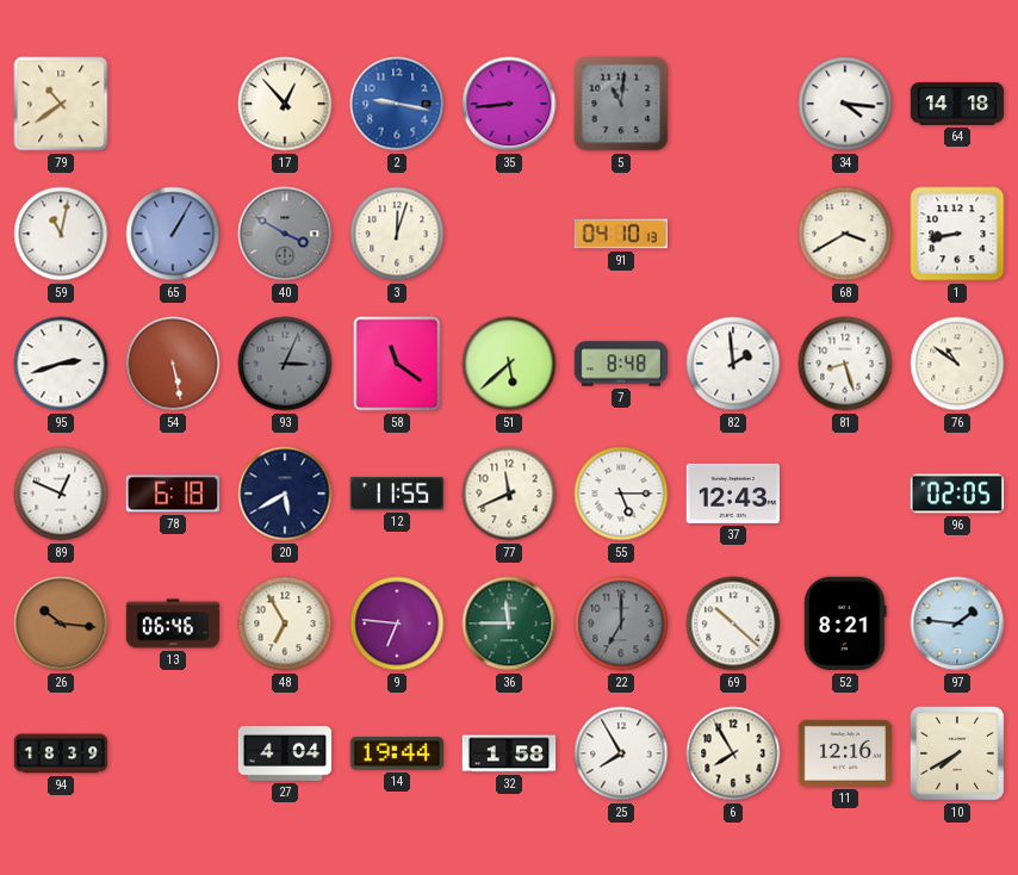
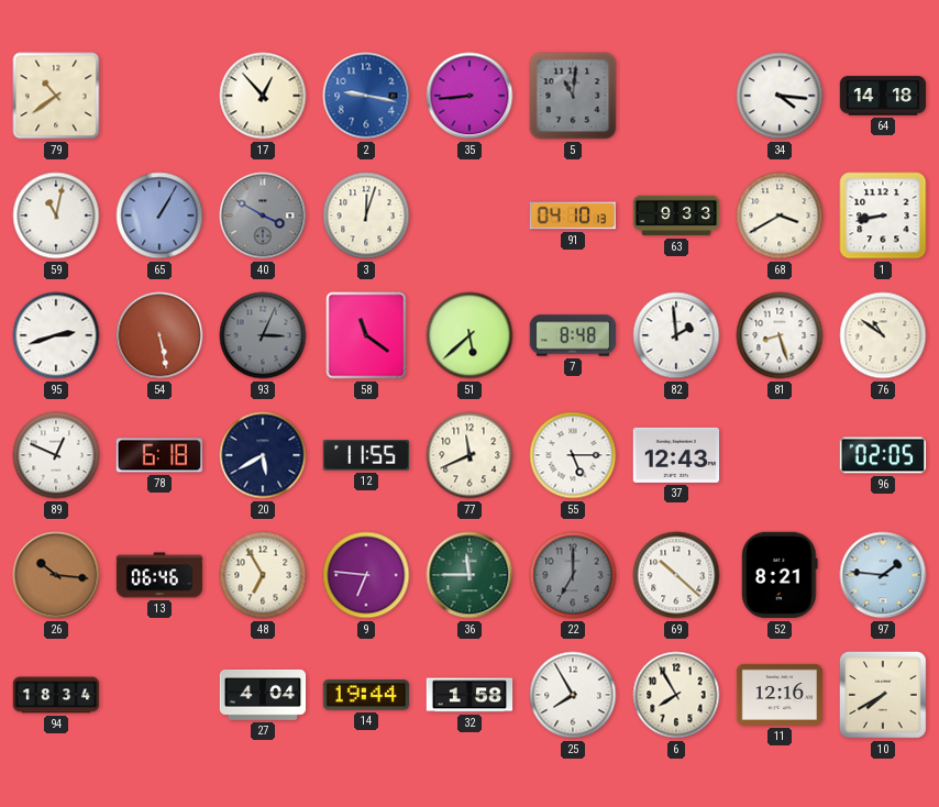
63: none -> 9:33 (676, 215)
94: 18:39 -> 18:34 (56, 695)
